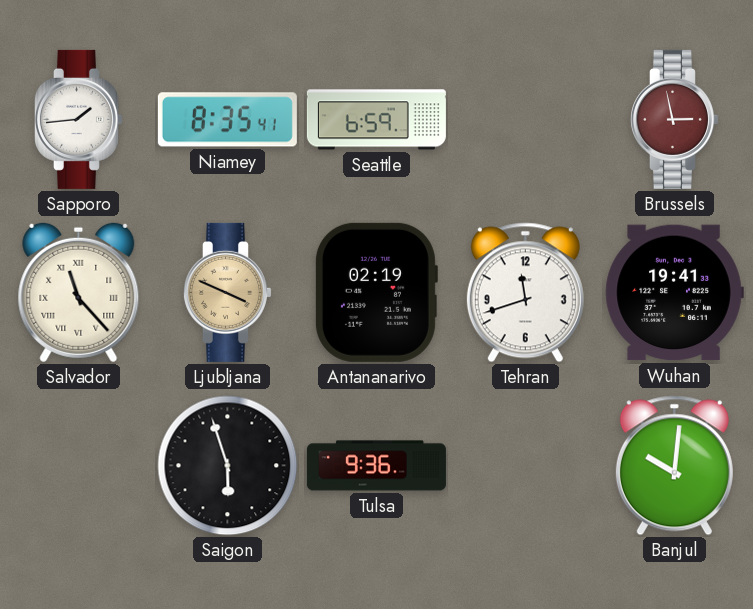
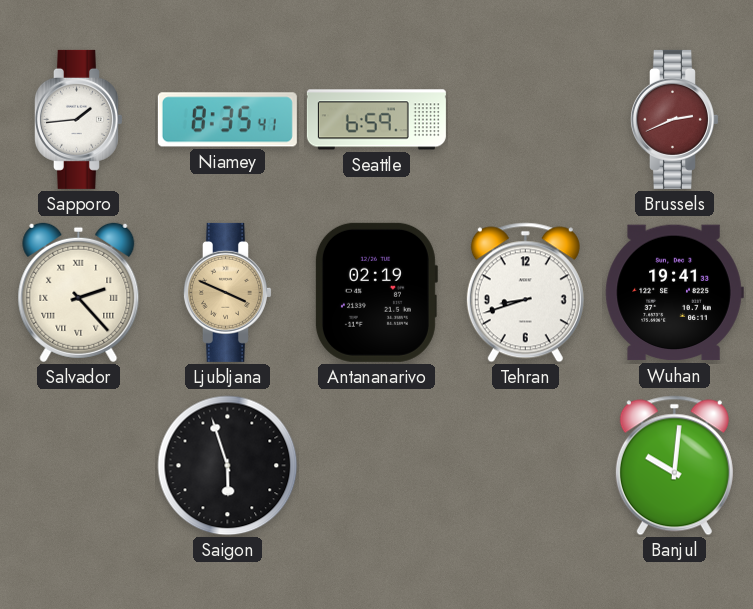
Brussels: 2:58 -> 2:41 (674, 119)
Salvador: 11:23 -> 2:23 (79, 293)
Tehran: 11:42 -> 8:42 (525, 293)
Tulsa: 9:36 -> none (376, 466)
